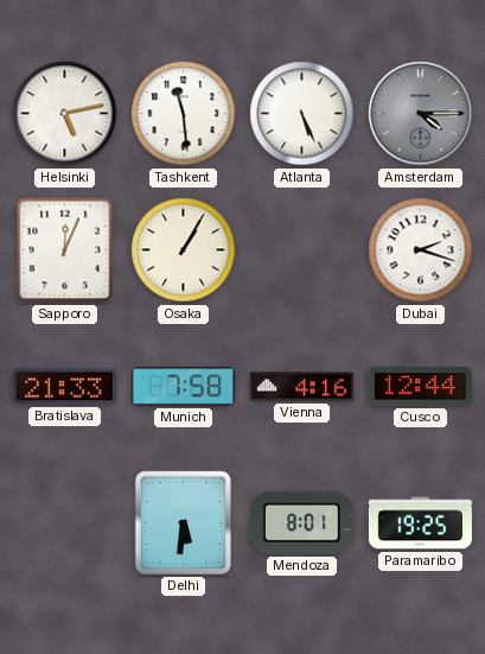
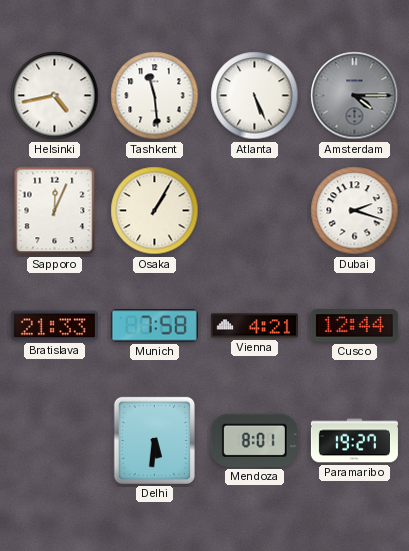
Helsinki: 5:13 -> 4:43 (55, 96)
Vienna: 4:16 -> 4:21 (254, 326)
Paramaribo: 19:25 -> 19:27 (354, 441)
